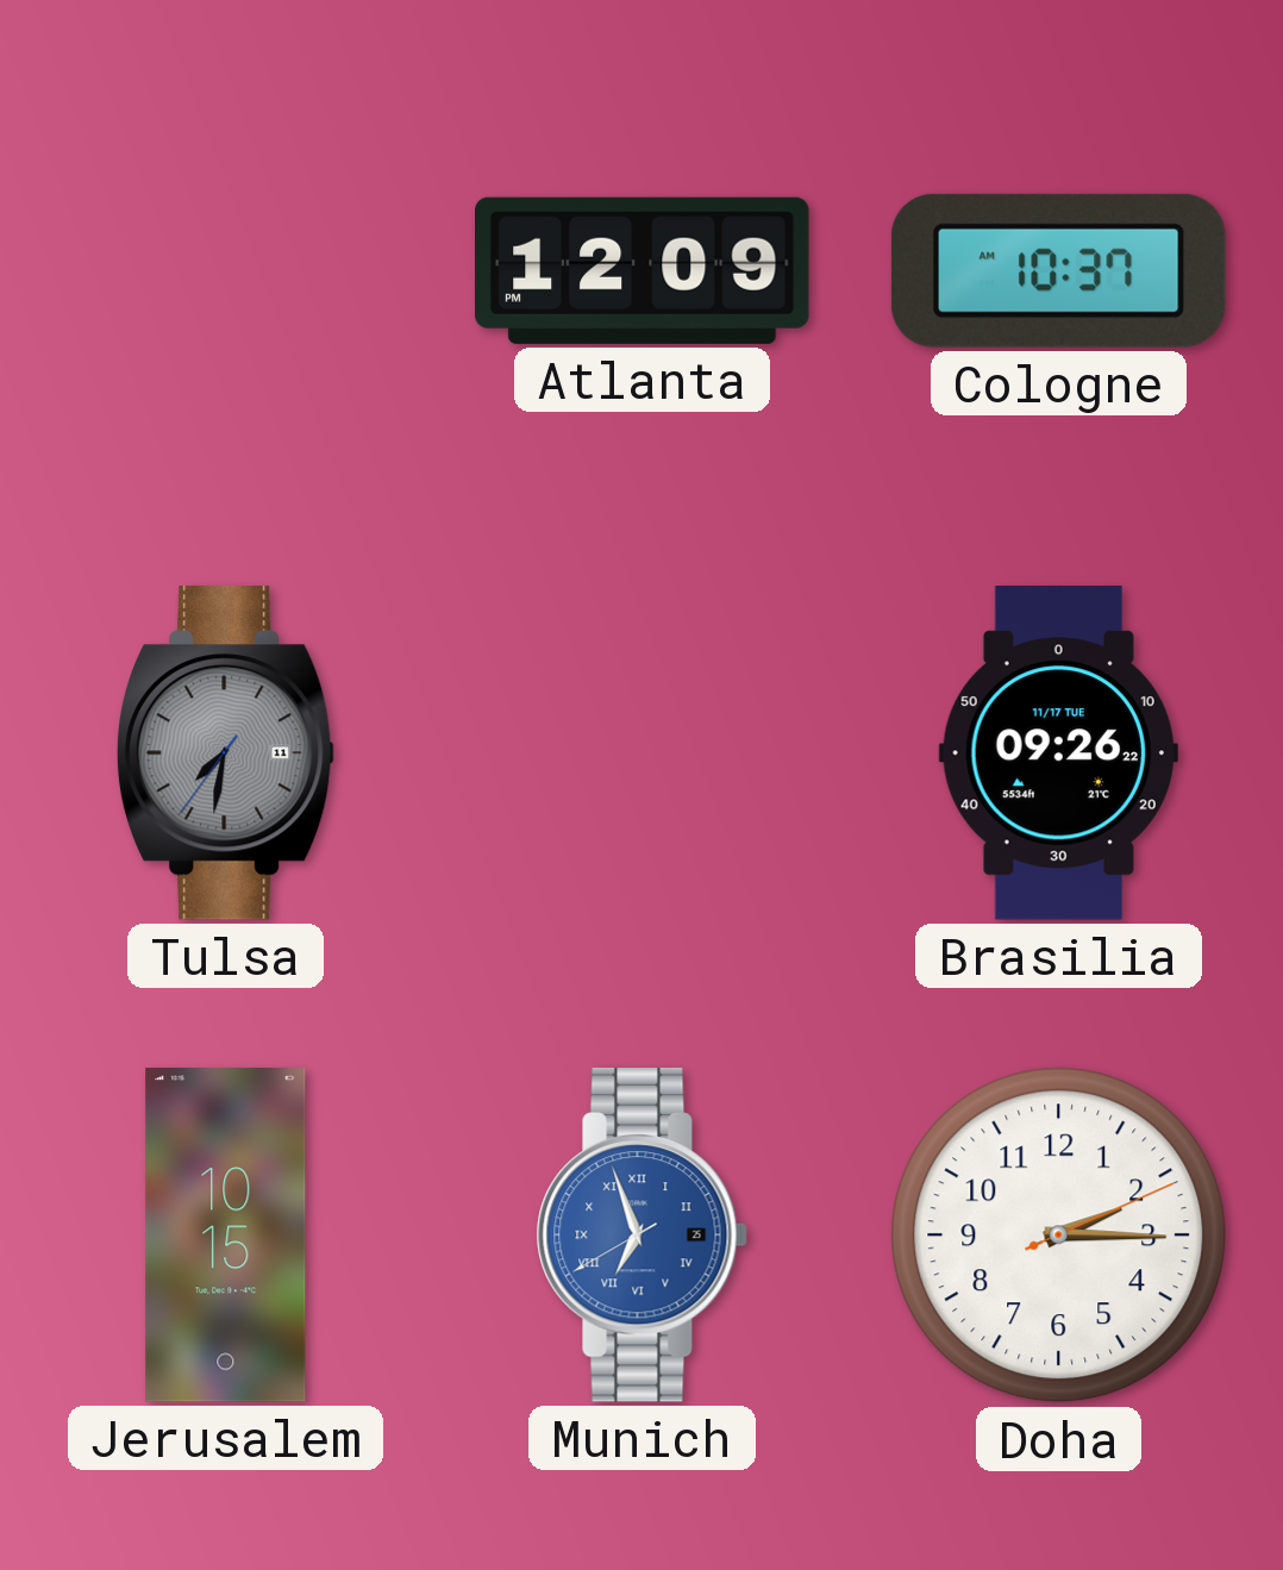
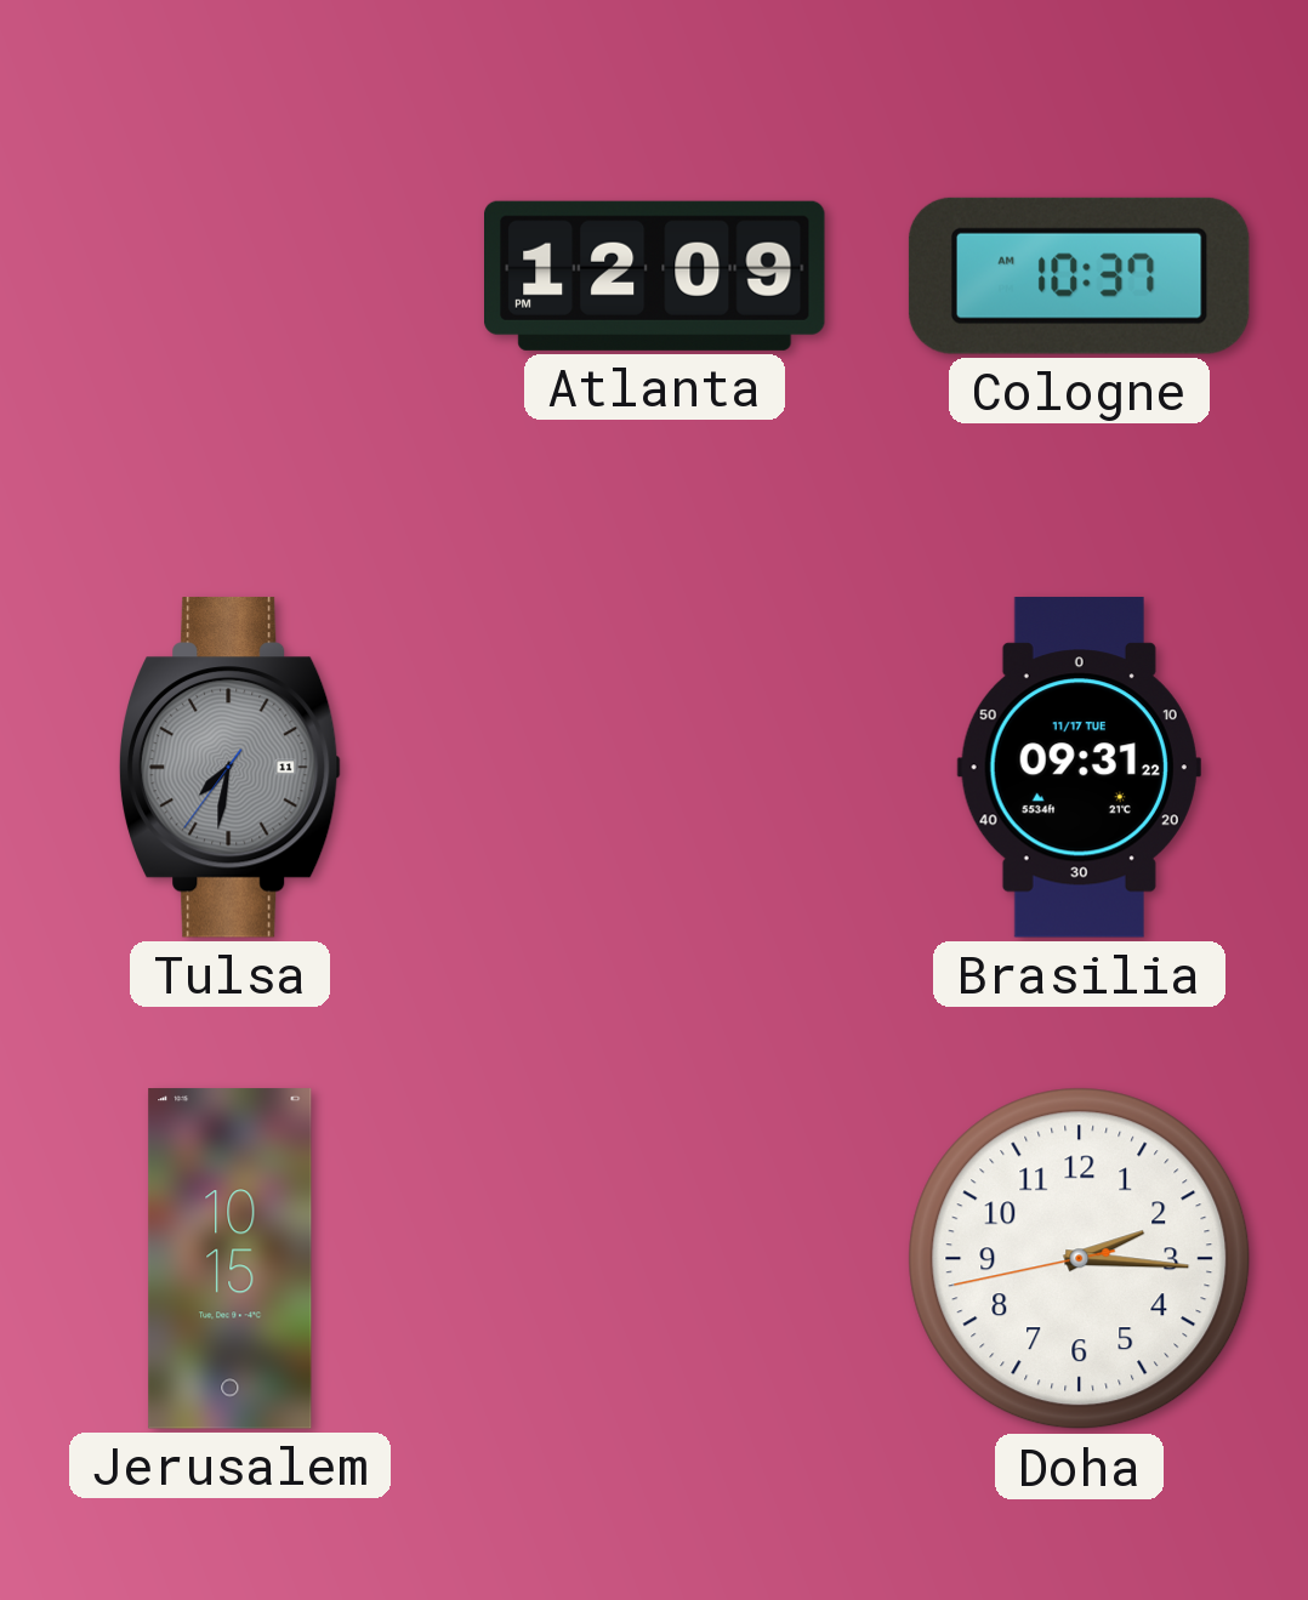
Brasilia: 09:26 -> 09:31 (1079, 768)
Munich: 6:56 -> none (641, 1234)
Doha: 2:15:11 -> 2:15:43 (1080, 1259)
